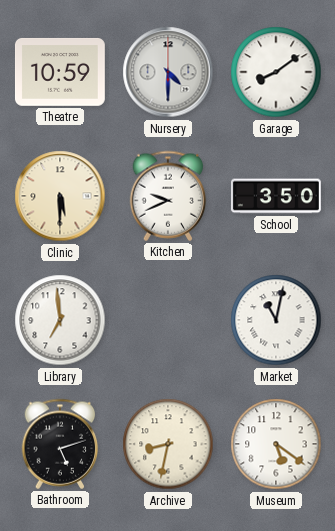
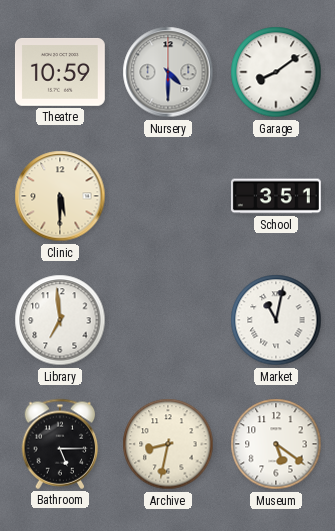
Kitchen: 9:41 -> none (168, 196)
School: 3:50 -> 3:51 (276, 196)
Bathroom: 5:12 -> 5:15 (60, 444)
